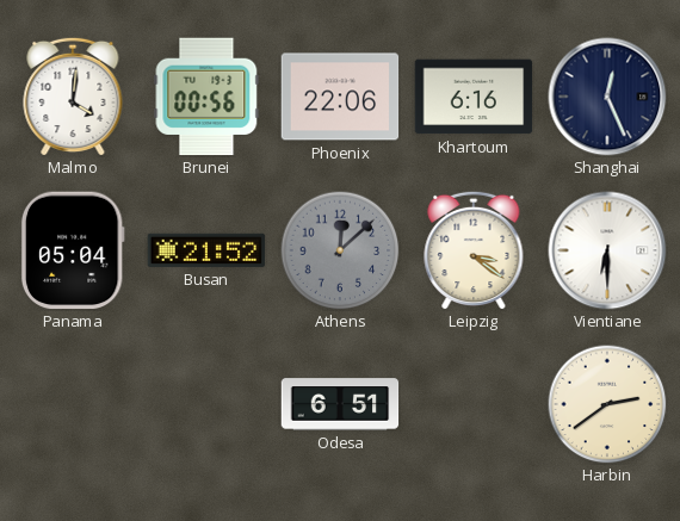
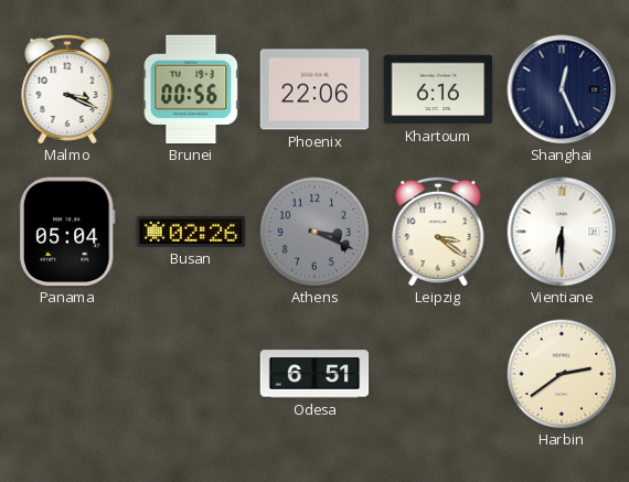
Malmo: 4:01 -> 3:19 (67, 89)
Busan: 21:52 -> 02:26 (191, 232)
Athens: 12:08 -> 3:19 (314, 232)
